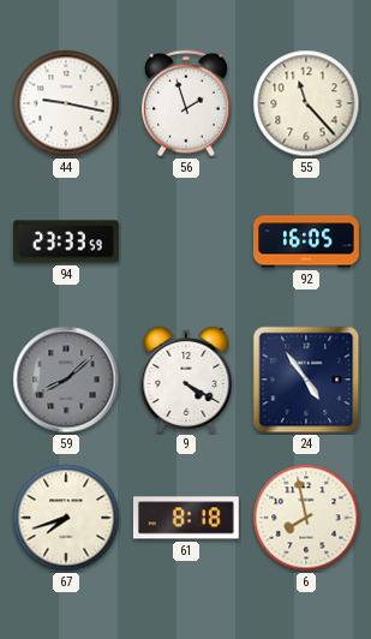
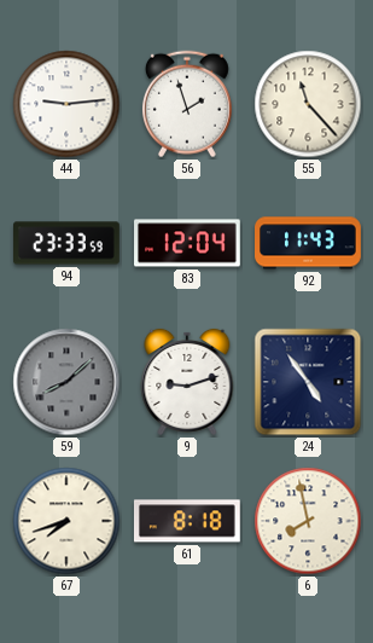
44: 9:17 -> 9:14 (66, 104)
83: none -> 12:04 (188, 243)
92: 16:05 -> 11:43 (308, 243)
9: 4:20 -> 9:12 (187, 382)
